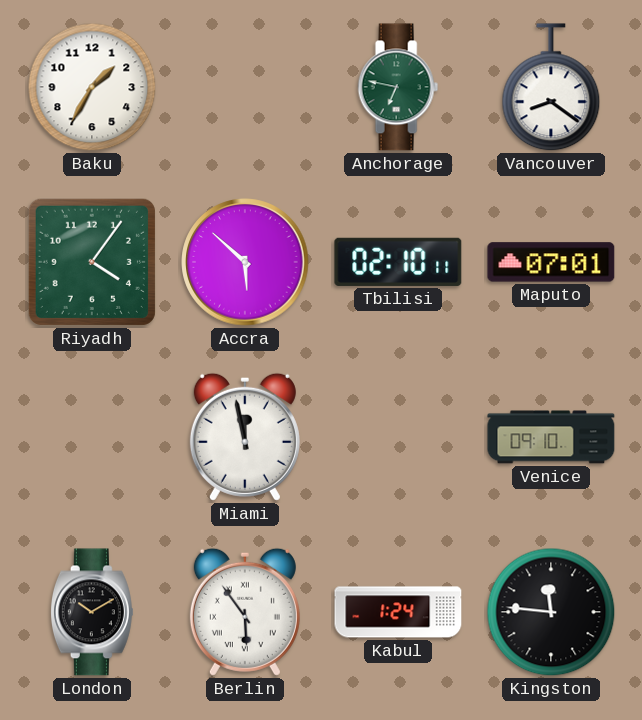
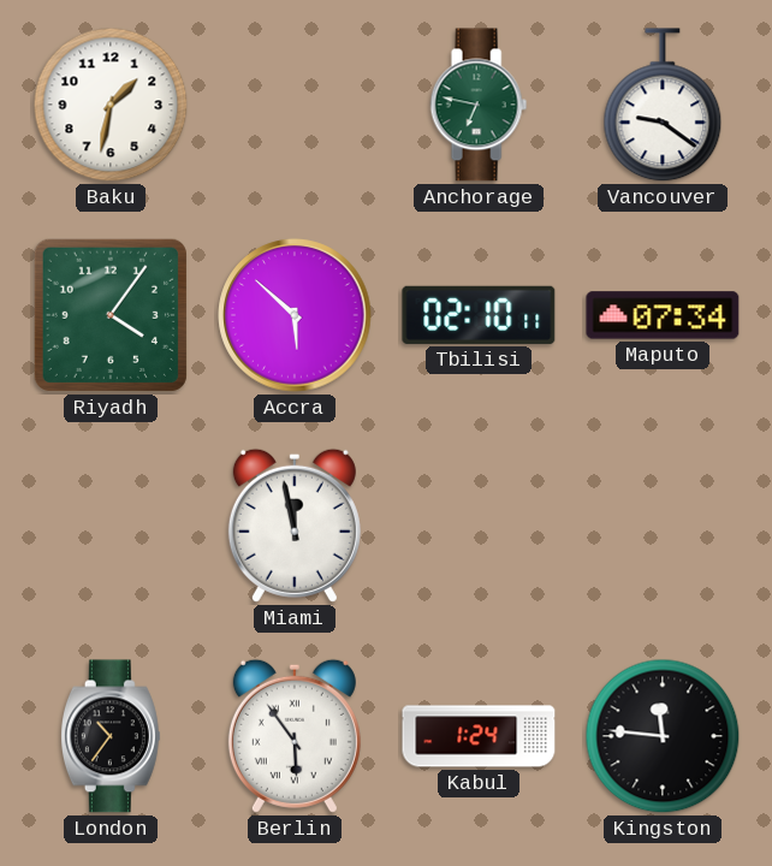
Baku: 1:35 -> 1:32 (111, 105)
Vancouver: 8:21 -> 9:21 (663, 106)
Maputo: 07:01 -> 07:34 (663, 315)
Venice: 09:10 -> none (551, 437)
London: 10:10 -> 10:36 (111, 736)
